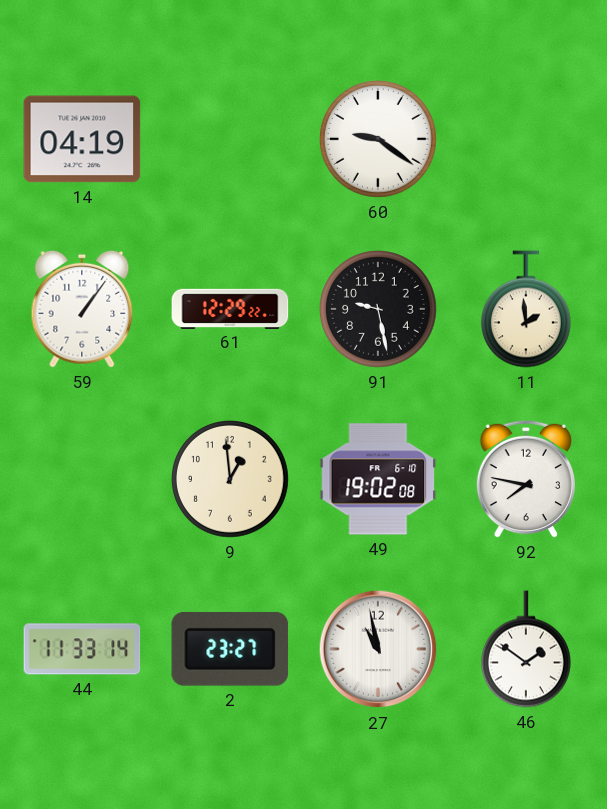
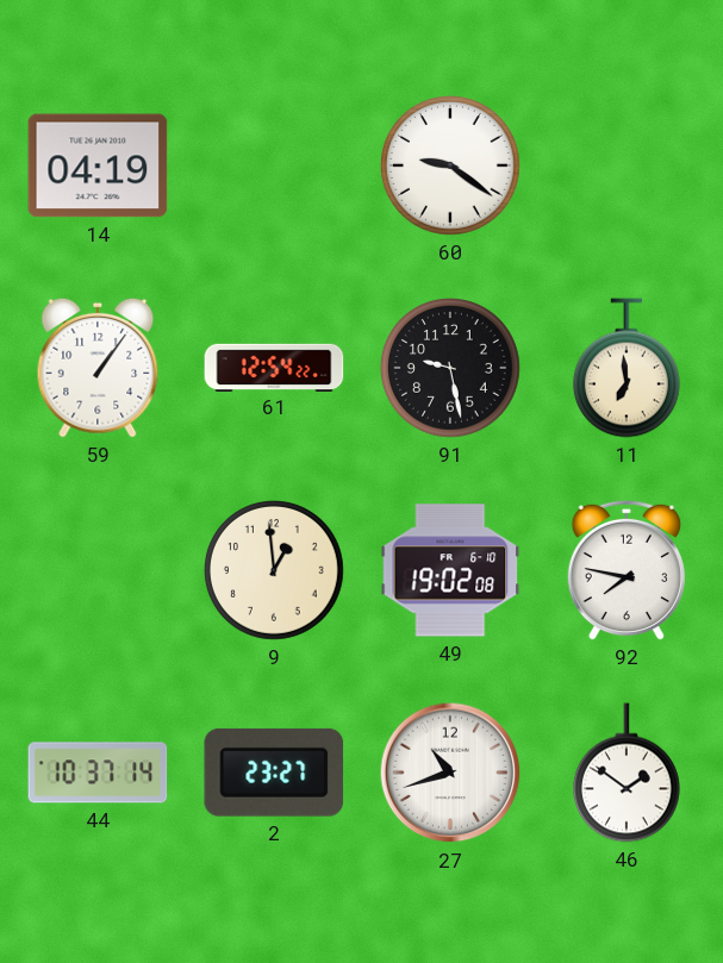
61: 12:29 -> 12:54 (274, 367)
11: 1:59 -> 6:59 (627, 368)
44: 11:33 -> 10:37 (98, 773)
27: 10:58 -> 10:42 (450, 773)
